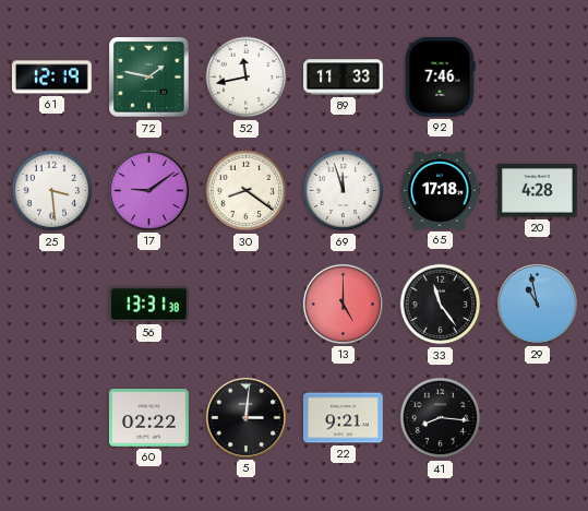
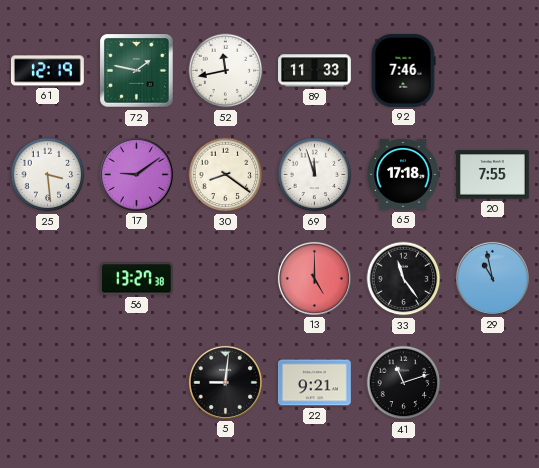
20: 4:28 -> 7:55 (493, 175)
56: 13:31 -> 13:27 (136, 279)
60: 02:22 -> none (148, 418)
5: 3:01 -> 9:01 (225, 382)
41: 8:16 -> 11:12 (404, 383)
